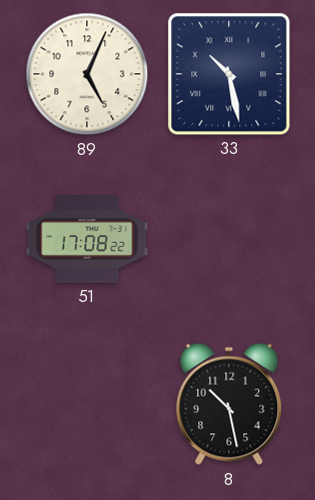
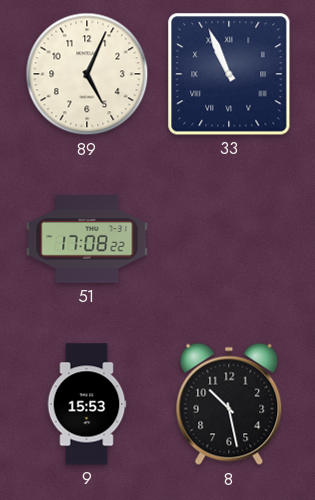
33: 10:28 -> 10:56 (229, 74)
9: none -> 15:53 (87, 404)
